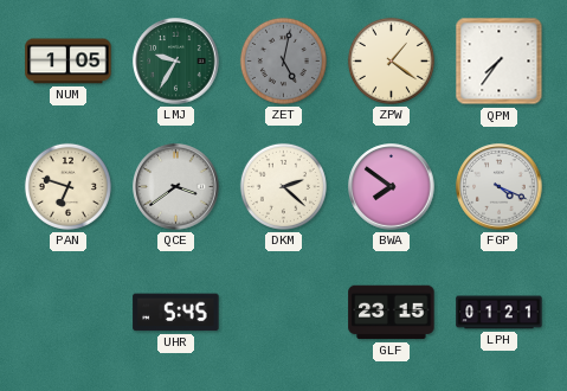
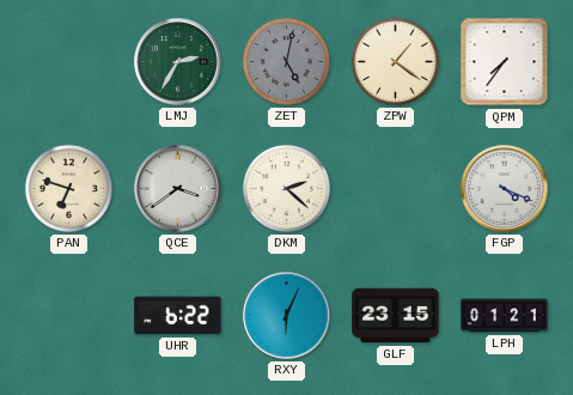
NUM: 1:05 -> none (69, 62)
LMJ: 9:35 -> 2:35 (178, 62)
BWA: 7:51 -> none (392, 187)
UHR: 5:45 -> 6:22 (178, 316)
RXY: none -> 6:04 (287, 316)
